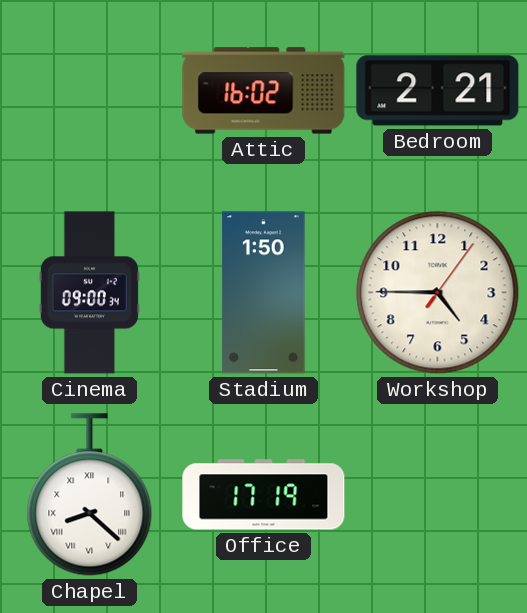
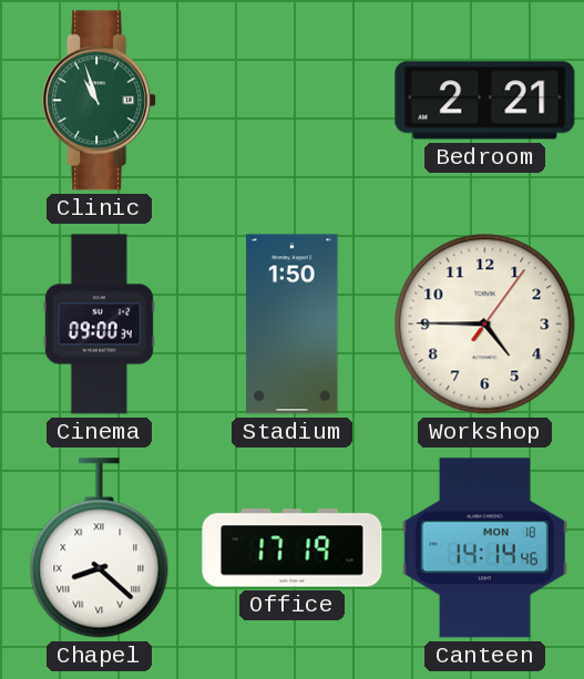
Clinic: none -> 10:57 (100, 101)
Attic: 16:02 -> none (264, 91)
Canteen: none -> 14:14 (484, 548)
